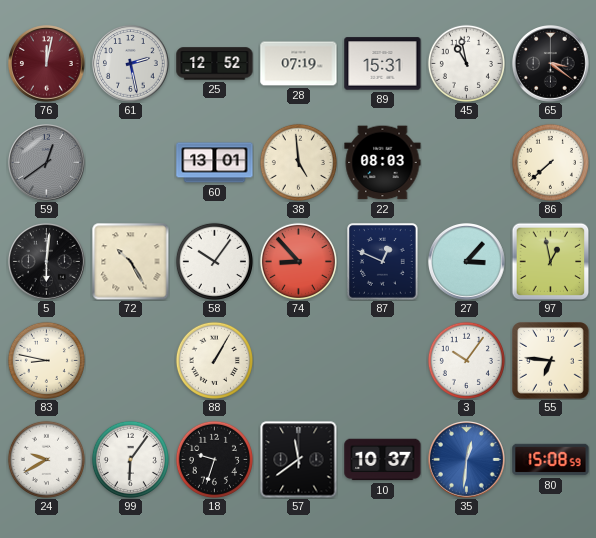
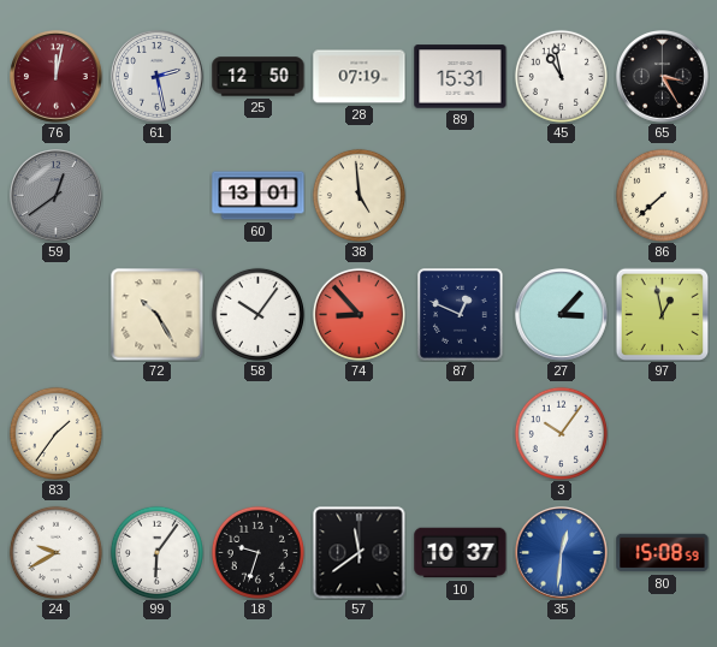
25: 12:52 -> 12:50 (259, 77)
65: 3:21 -> 3:25 (663, 77)
22: 08:03 -> none (383, 163)
5: 6:01 -> none (47, 262)
83: 8:47 -> 1:36 (55, 433)
88: 1:05 -> none (214, 360)
55: 6:46 -> none (551, 361)
